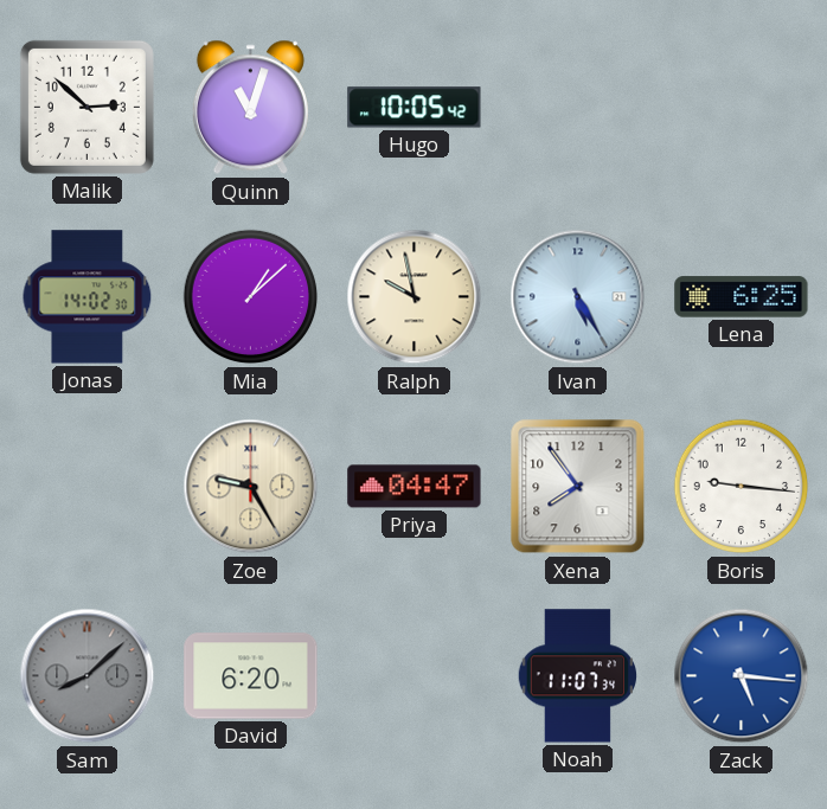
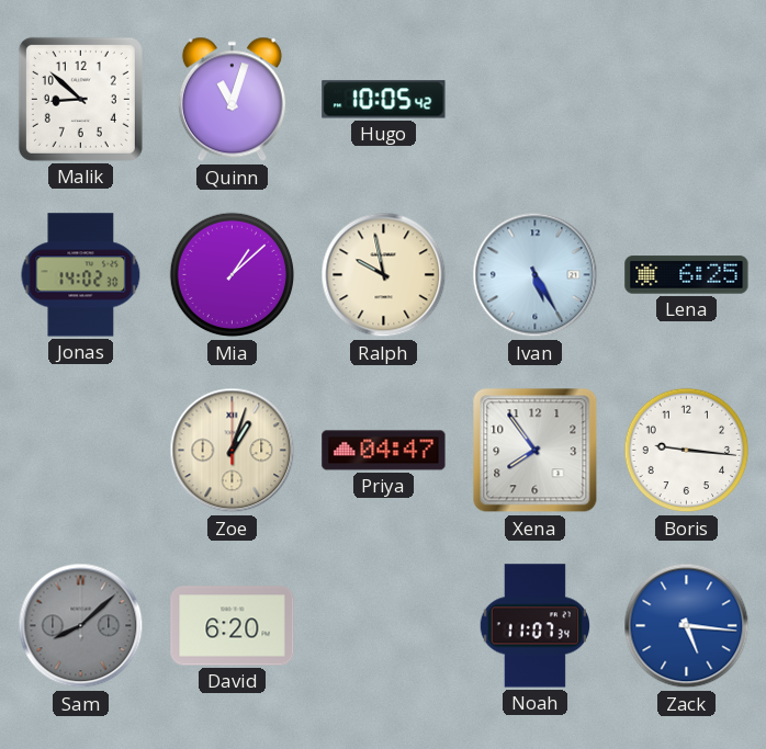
Malik: 2:52 -> 8:52 (80, 99)
Zoe: 9:25 -> 1:03 (233, 451)
